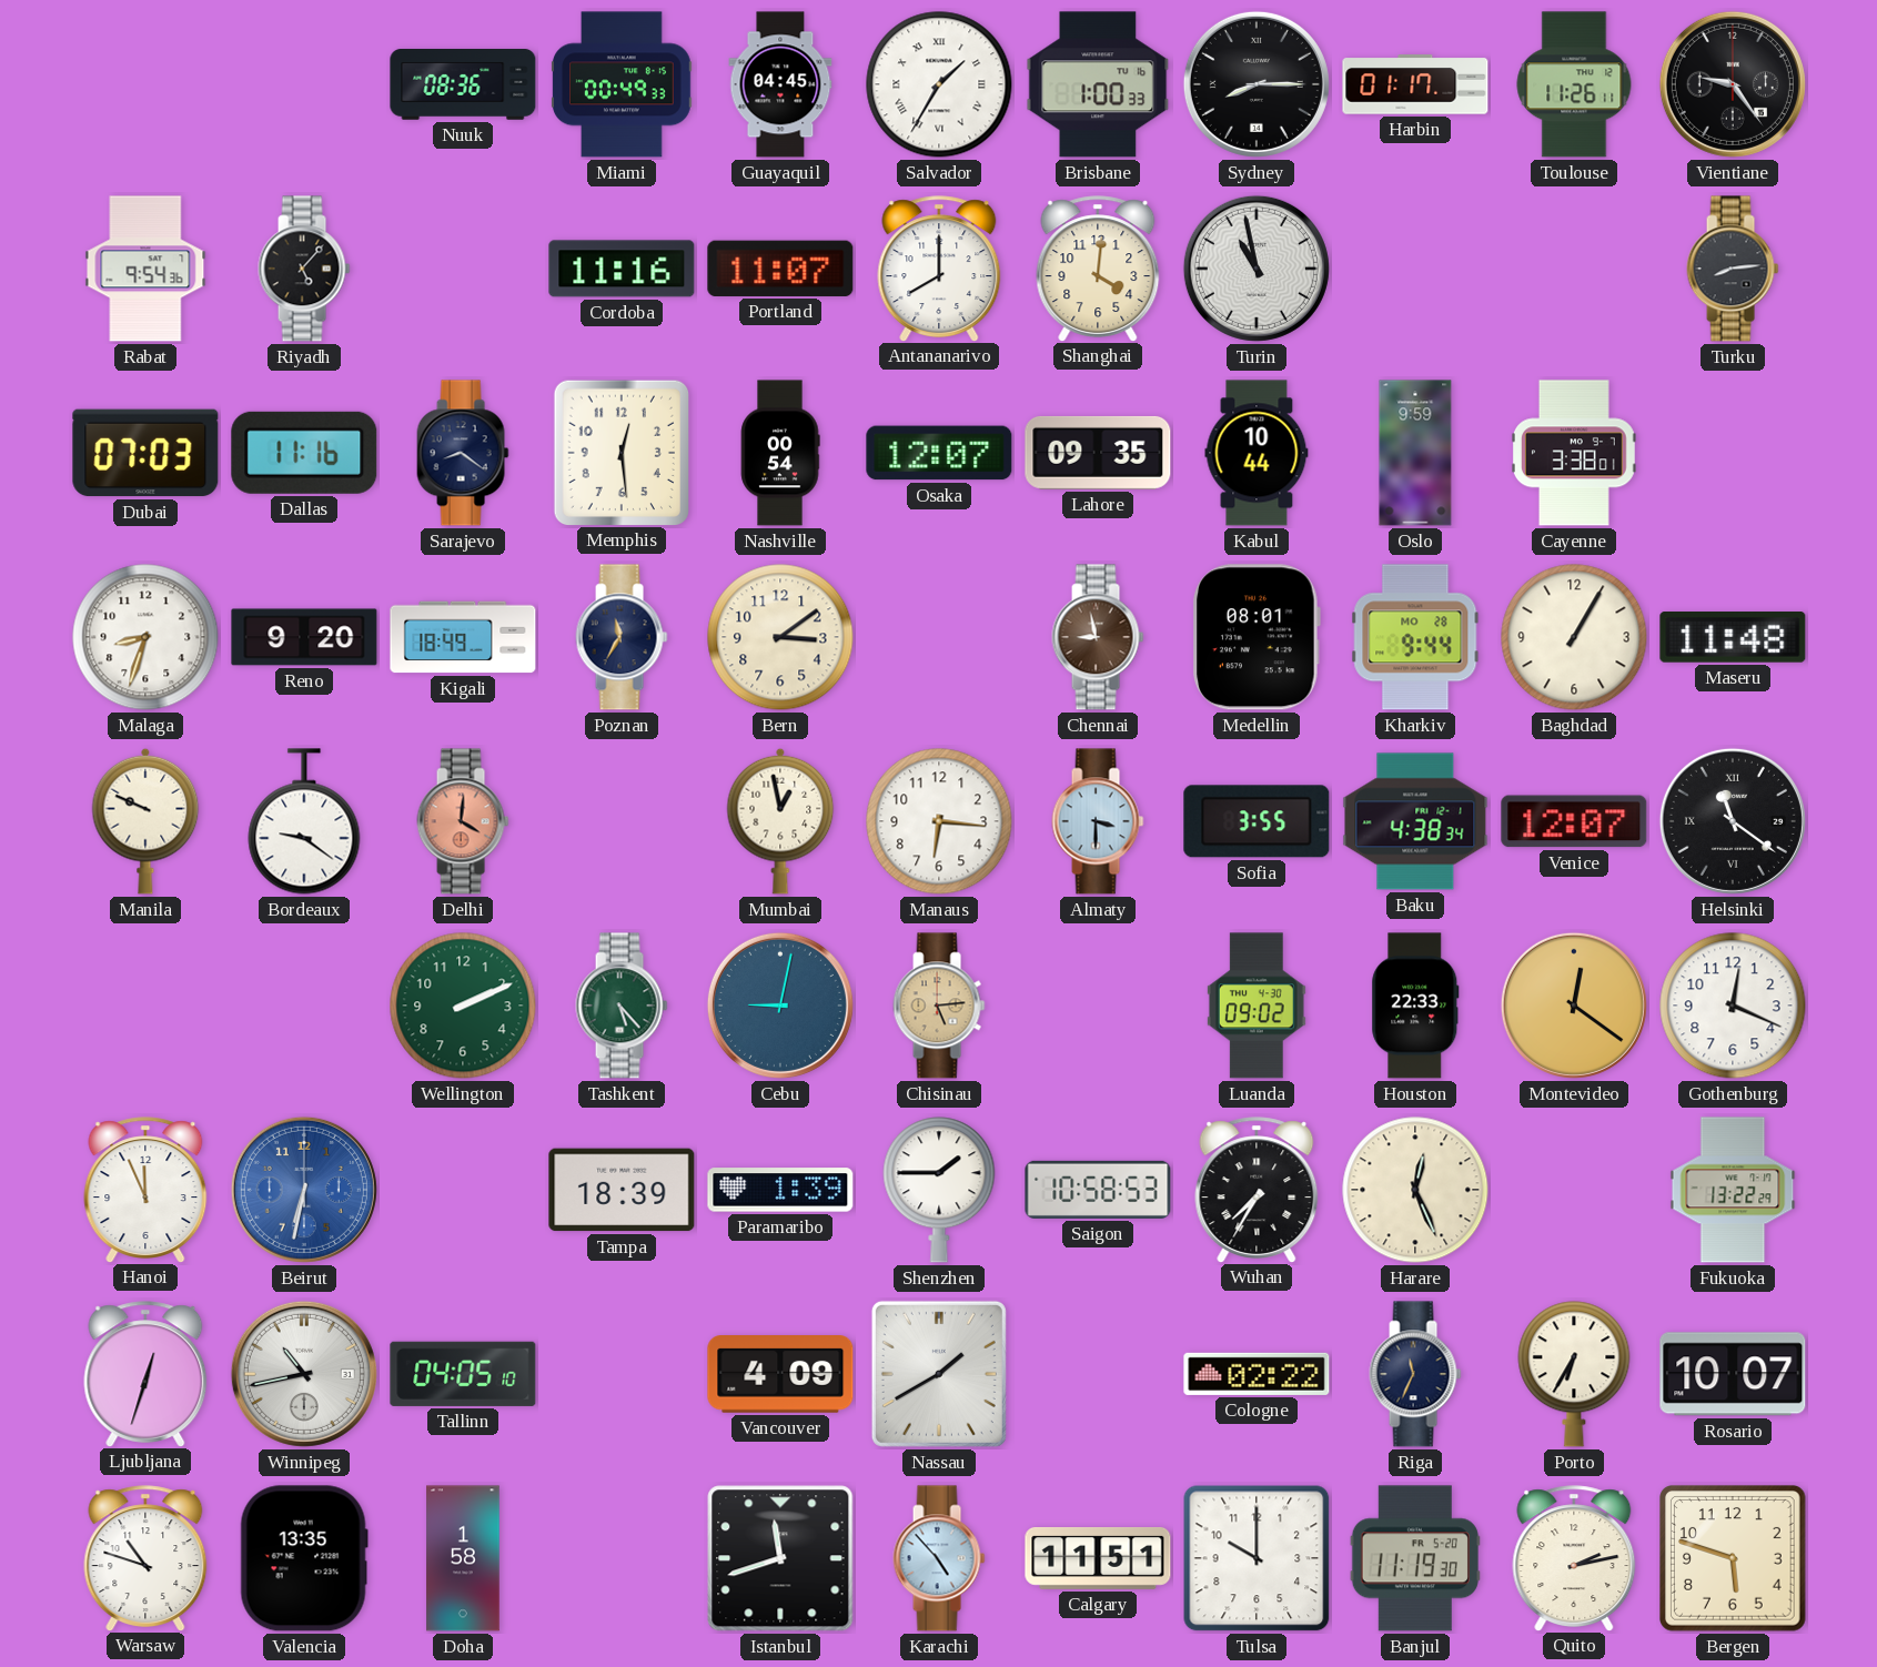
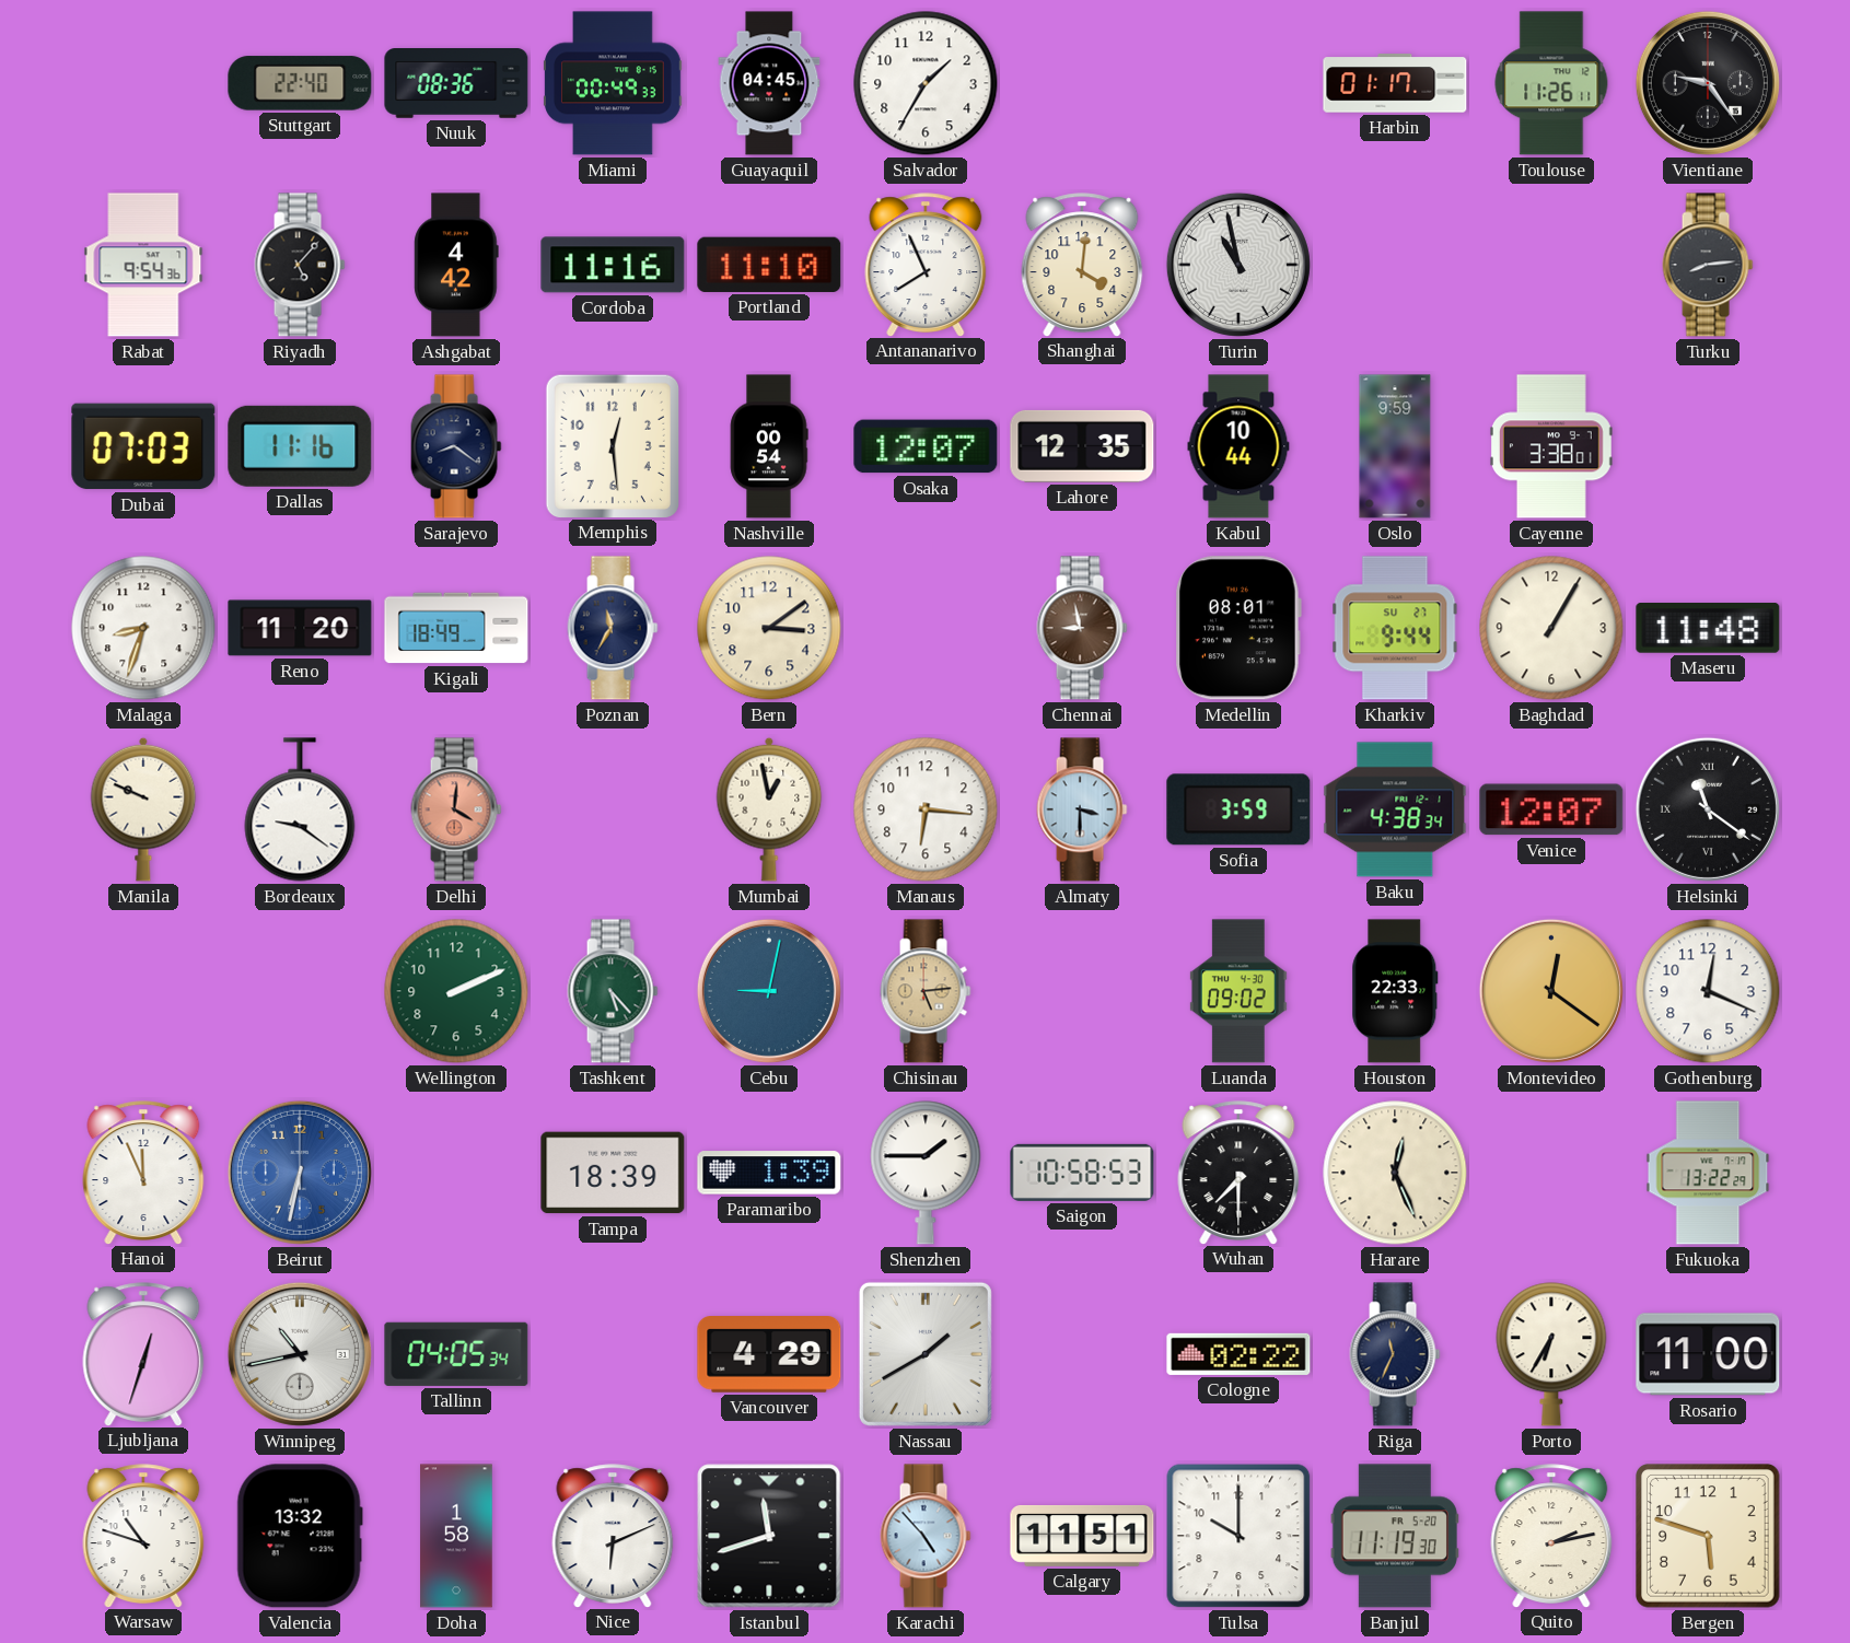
Stuttgart: none -> 22:40 (300, 83)
Salvador numerals: Roman -> Arabic (926, 83)
Brisbane: 1:00 -> none (1098, 84)
Sydney: 8:15 -> none (1257, 84)
Ashgabat: none -> 4:42 (456, 265)
Portland: 11:07 -> 11:10 (769, 265)
Antananarivo: 8:00 -> 7:56 (926, 265)
Lahore: 09:35 -> 12:35 (1082, 446)
Reno: 9:20 -> 11:20 (300, 628)
Kharkiv date: MO 28 -> SU 27 (1395, 628)
Sofia: 3:55 -> 3:59 (1238, 809)
Wuhan: 7:35 -> 7:30 (1238, 1173)
Tallinn: 04:05:10 -> 04:05:34 (456, 1354)
Vancouver: 4:09 -> 4:29 (769, 1355)
Rosario: 10:07 -> 11:00 (1708, 1354)
Valencia: 13:35 -> 13:32 (300, 1536)
Nice: none -> 6:11 (613, 1536)
